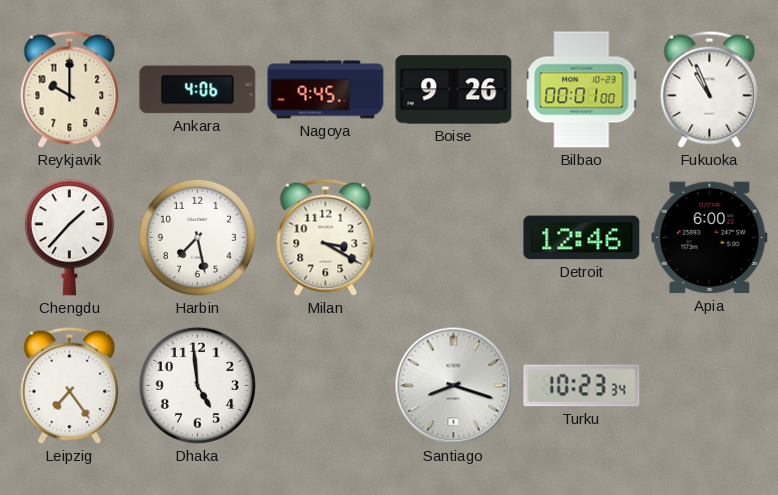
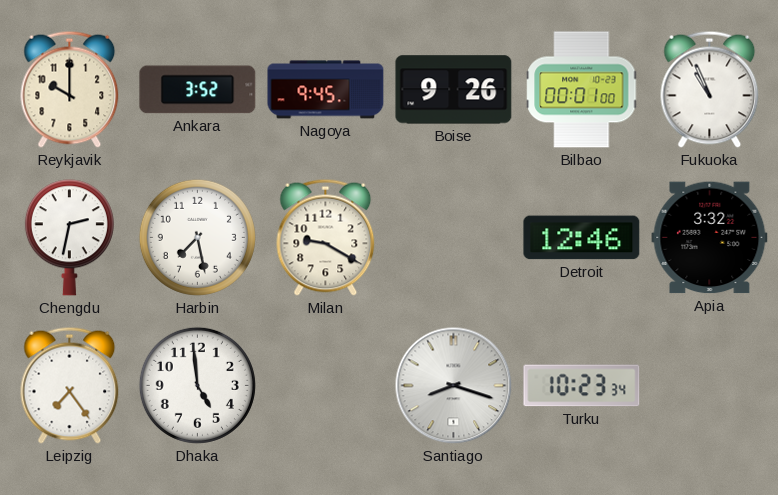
Ankara: 4:06 -> 3:52 (198, 90)
Chengdu: 1:37 -> 2:32 (69, 238)
Milan: 3:20 -> 9:20 (326, 237)
Apia: 6:00 -> 3:32 (710, 238)
